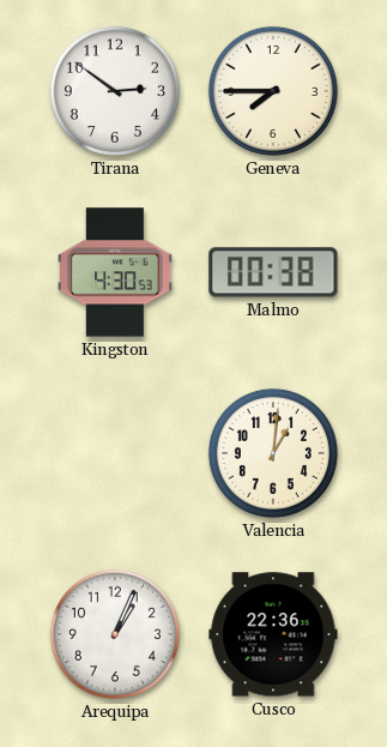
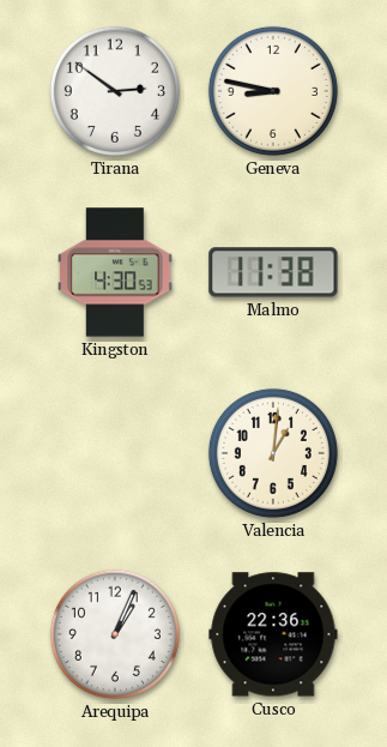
Geneva: 7:45 -> 8:47 (273, 91)
Malmo: 00:38 -> 11:38 (273, 272)
